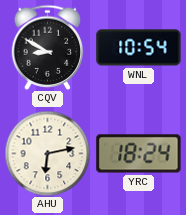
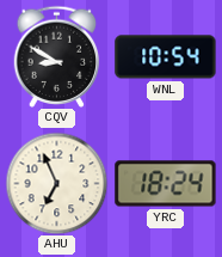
AHU: 6:13 -> 6:56 (56, 183)
